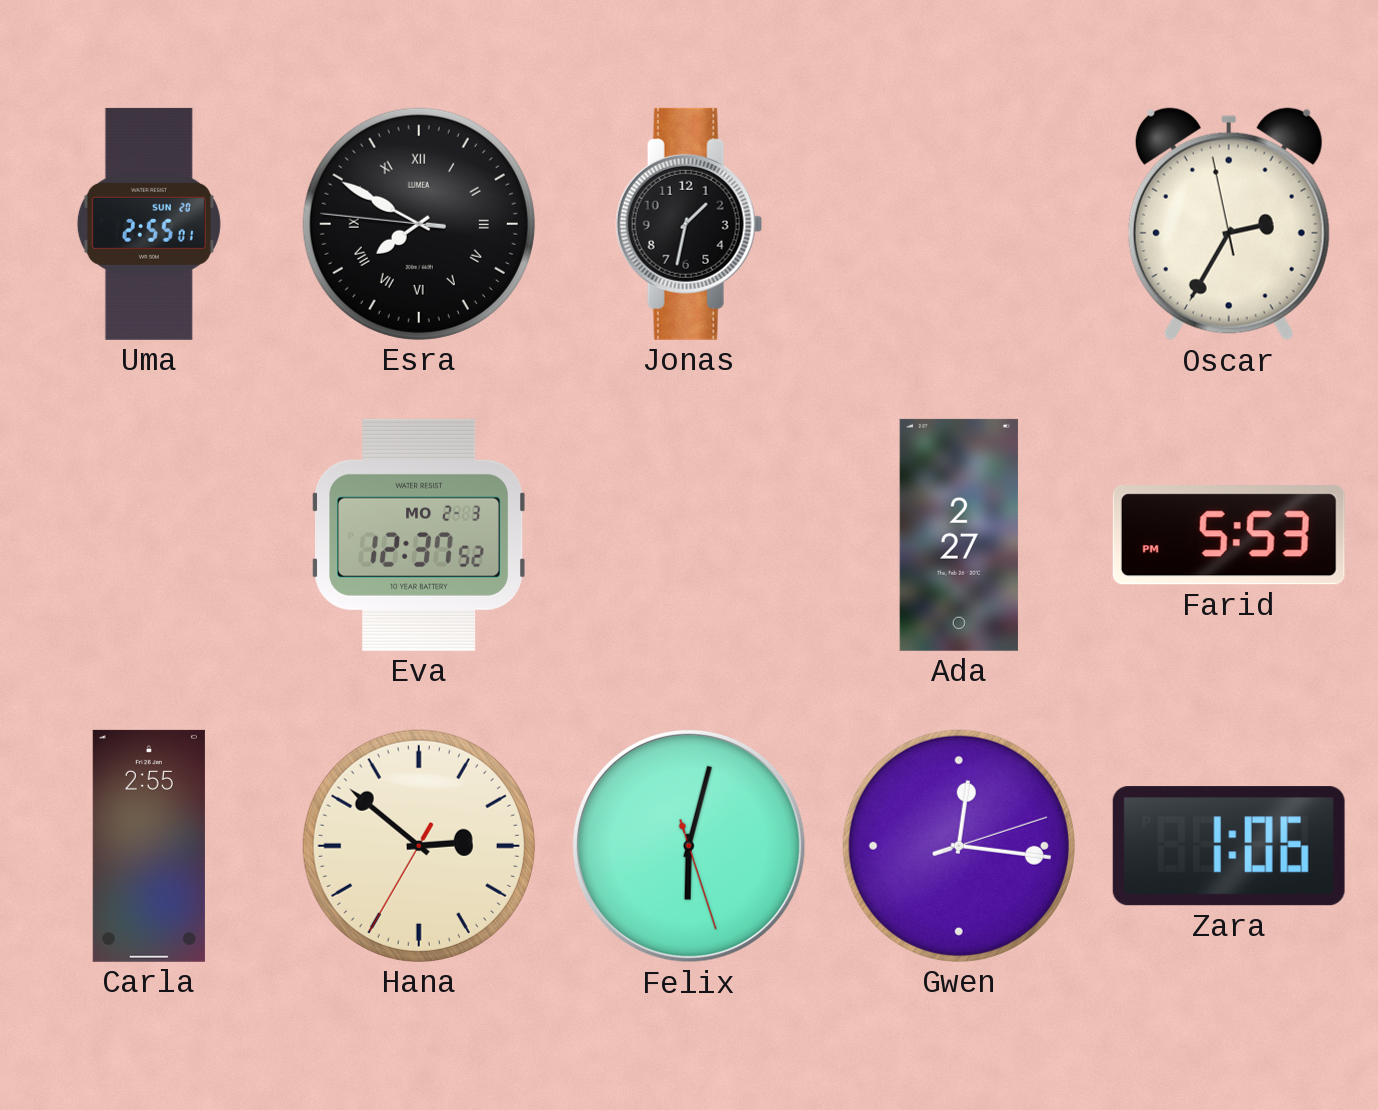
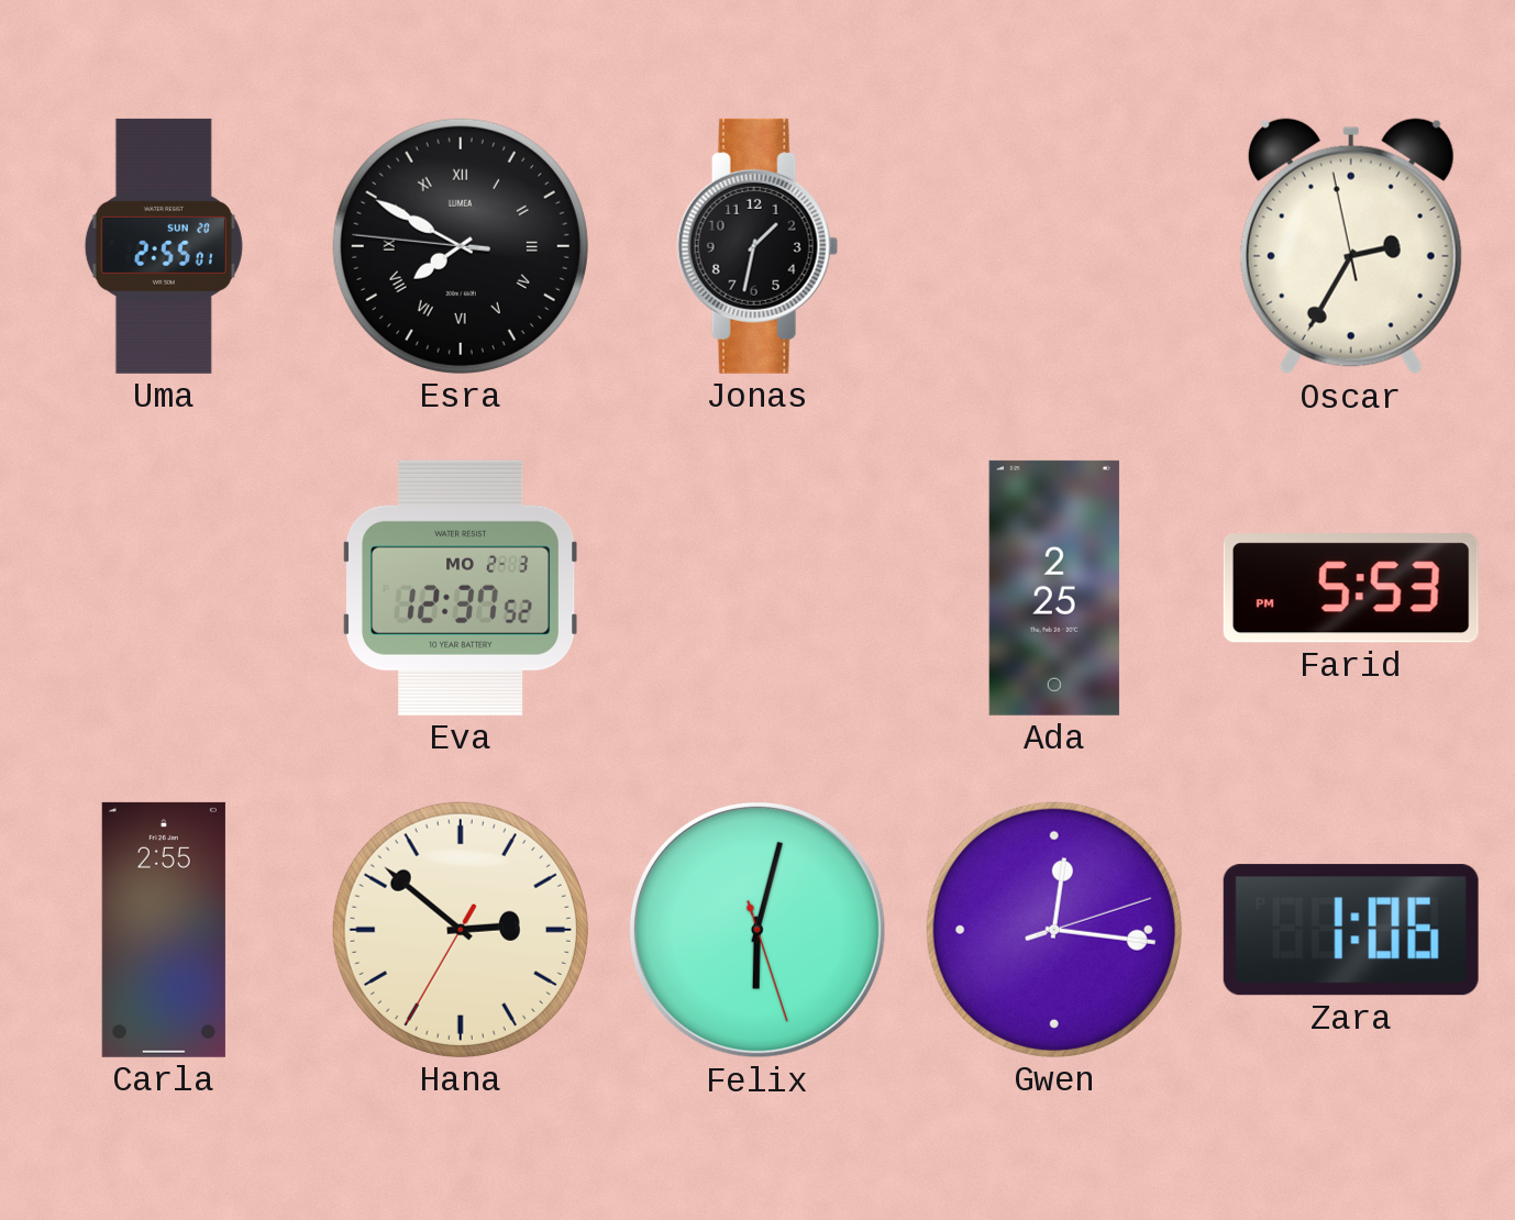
Ada: 2:27 -> 2:25 (1054, 588)
